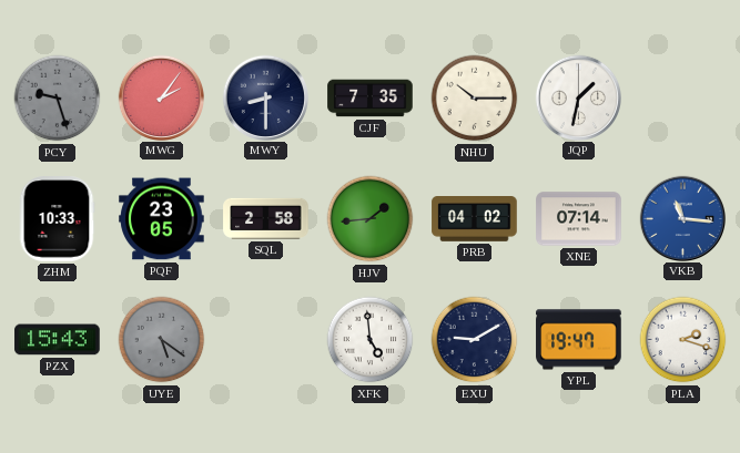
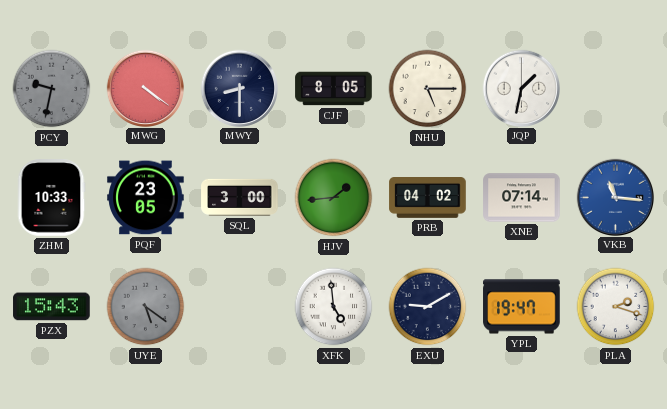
PCY: 9:27 -> 9:32 (52, 89)
MWG: 2:06 -> 4:21 (145, 88)
CJF: 7:35 -> 8:05 (334, 89)
NHU: 10:15 -> 5:15 (428, 89)
SQL: 2:58 -> 3:00 (240, 197)
